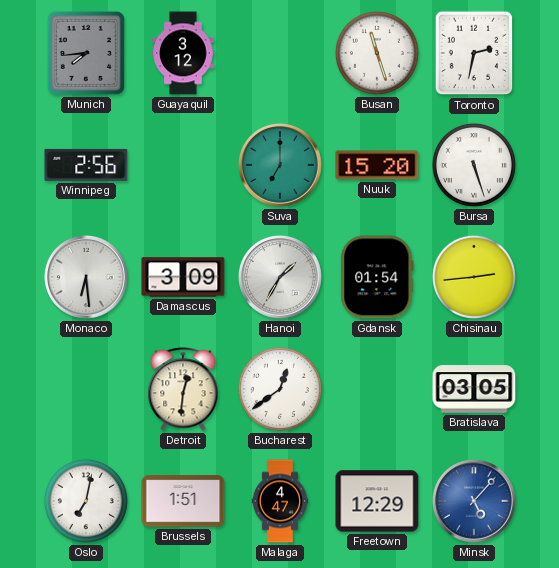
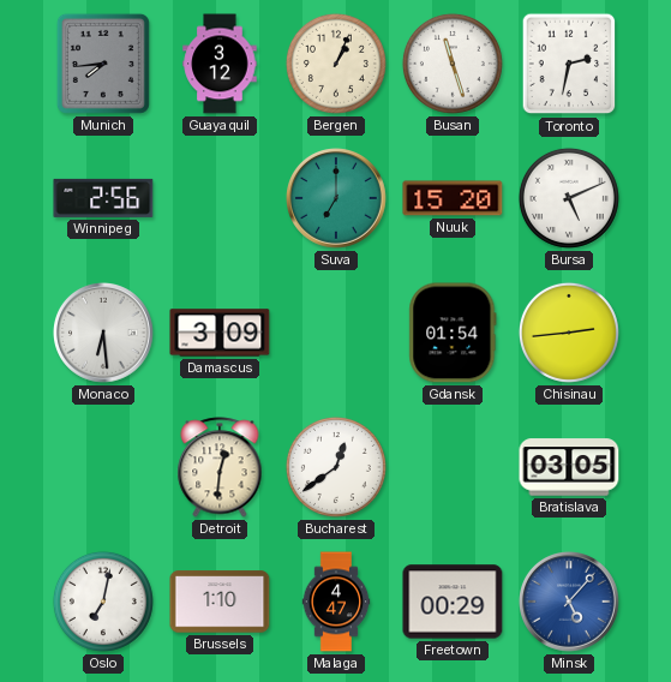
Bergen: none -> 1:04 (336, 64)
Bursa: 5:27 -> 5:11 (569, 198)
Hanoi: 1:35 -> none (281, 278)
Brussels: 1:51 -> 1:10 (220, 602)
Freetown: 12:29 -> 00:29 (453, 602)
